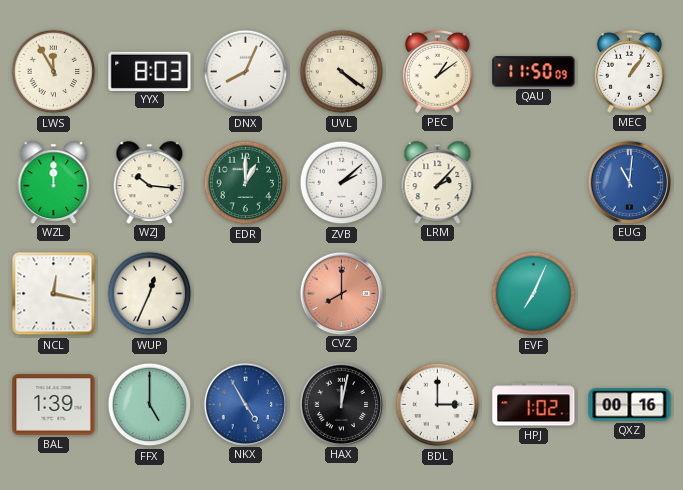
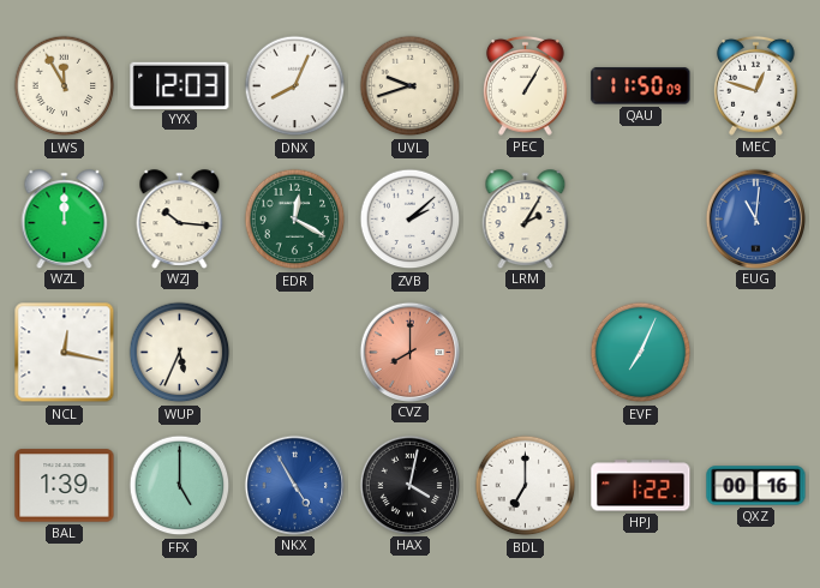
YYX: 8:03 -> 12:03 (180, 85)
UVL: 4:21 -> 9:42 (411, 86)
PEC: 1:09 -> 1:05 (526, 85)
MEC: 1:06 -> 12:48 (756, 85)
EDR: 1:00 -> 12:20 (295, 220)
LRM: 2:07 -> 2:05 (526, 218)
WUP: 12:34 -> 5:34 (180, 353)
HAX: 12:02 -> 4:02 (409, 485)
BDL: 3:00 -> 7:00 (526, 486)
HPJ: 1:02 -> 1:22 (641, 486)
